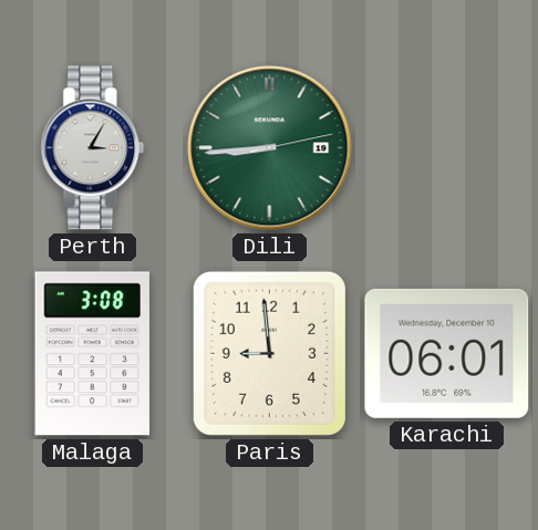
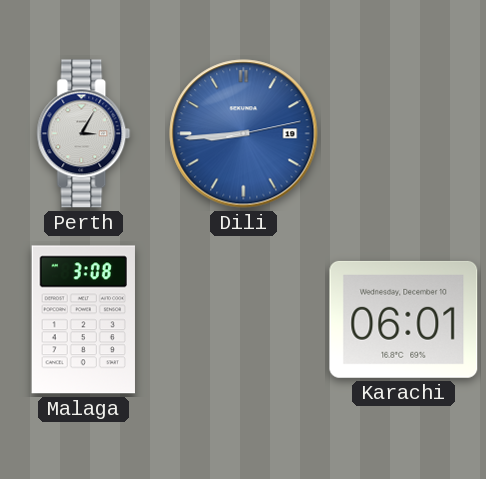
Dili dial: green -> blue (244, 134)
Paris: 8:59 -> none (269, 353)
